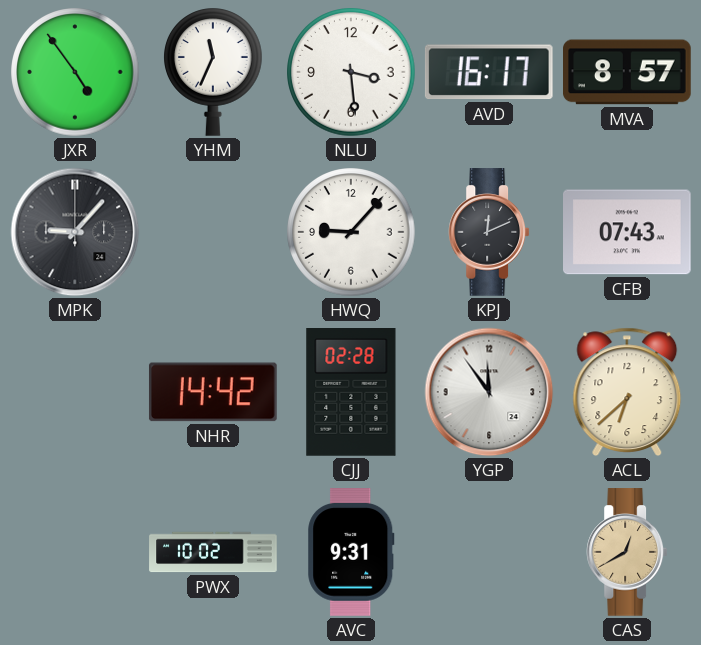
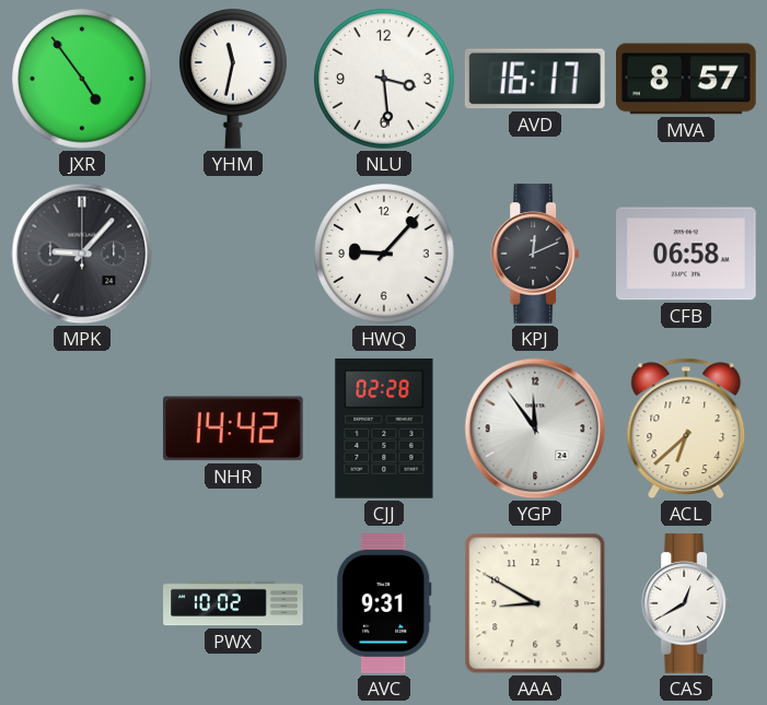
YHM: 11:34 -> 11:32 (234, 79)
CFB: 07:43 -> 06:58 (687, 254)
AAA: none -> 8:50 (535, 603)
CAS dial: champagne -> white (686, 603)
